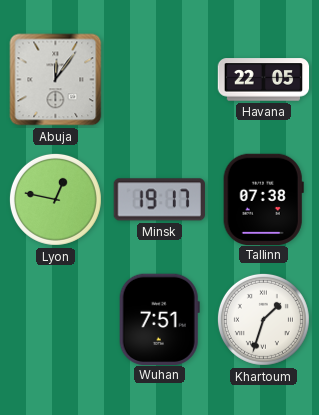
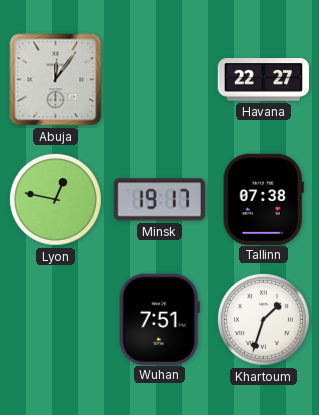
Havana: 22:05 -> 22:27 (264, 80)
